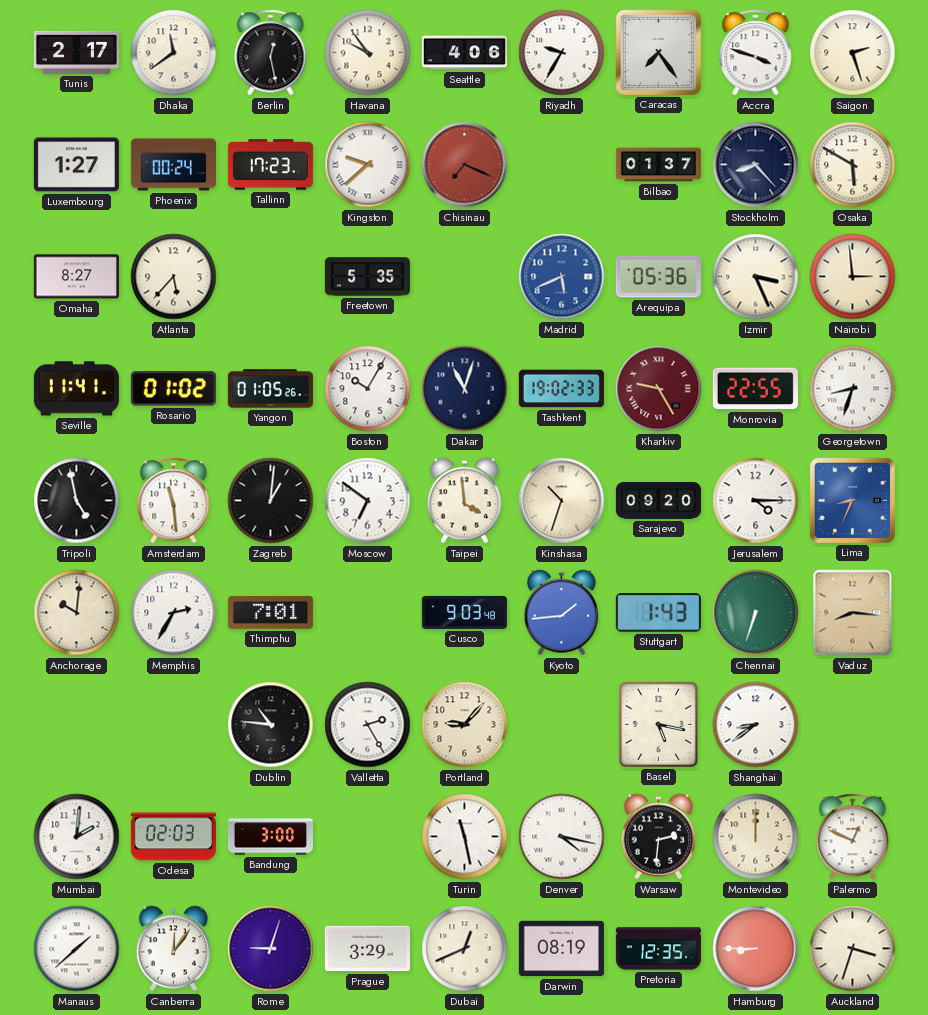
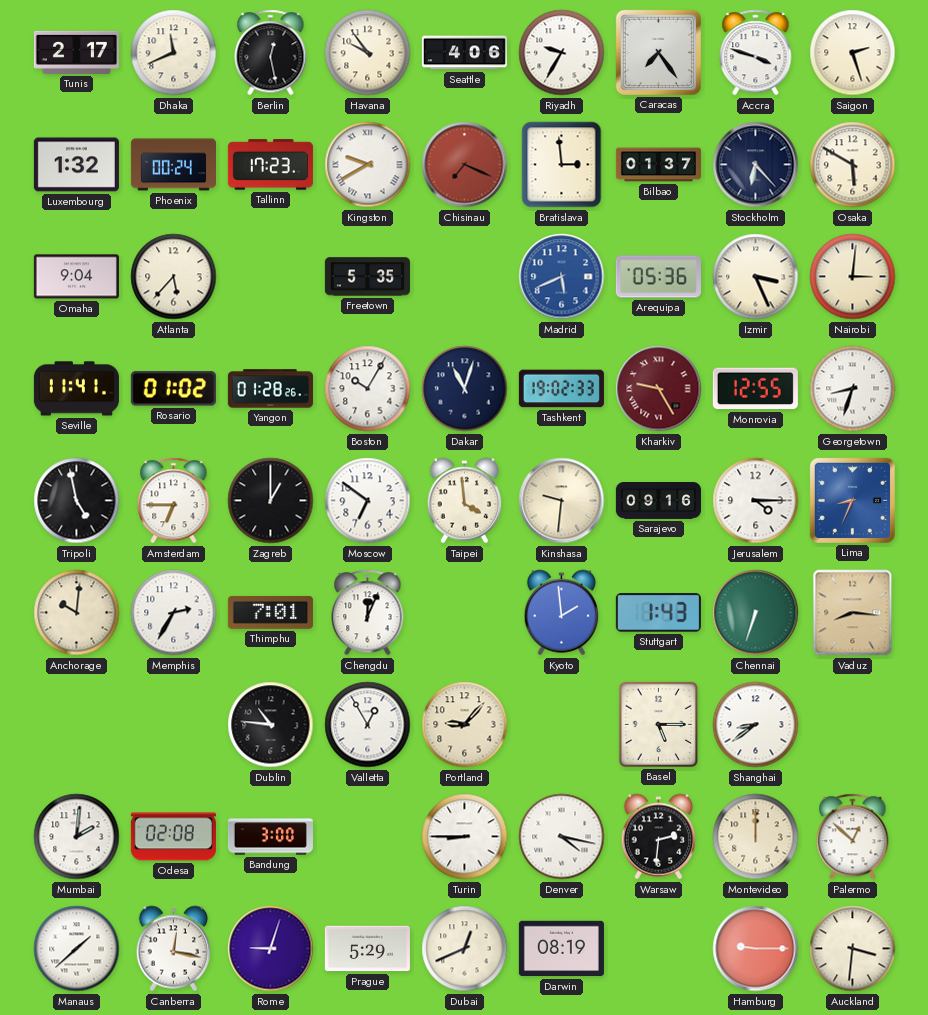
Dhaka: 11:39 -> 11:41 (174, 53)
Luxembourg: 1:27 -> 1:32 (76, 165)
Kingston: 9:38 -> 9:40 (368, 165)
Bratislava: none -> 2:59 (562, 165)
Stockholm: 8:23 -> 6:23 (756, 165)
Omaha: 8:27 -> 9:04 (76, 277)
Nairobi: 2:59 -> 3:01 (853, 277)
Yangon: 01:05 -> 01:28 (270, 389)
Monrovia: 22:55 -> 12:55 (755, 389)
Amsterdam: 11:29 -> 6:45 (174, 501)
Zagreb: 1:01 -> 1:00 (271, 501)
Kinshasa: 10:33 -> 9:31 (562, 501)
Sarajevo: 09:20 -> 09:16 (658, 501)
Chengdu: none -> 12:04 (368, 613)
Cusco: 9:03 -> none (464, 612)
Kyoto: 1:44 -> 1:59 (562, 613)
Valletta: 2:25 -> 12:55 (368, 725)
Basel: 5:17 -> 5:15 (658, 724)
Odesa: 02:03 -> 02:08 (173, 837)
Turin: 11:28 -> 8:45 (465, 837)
Palermo: 12:49 -> 12:52 (853, 837)
Canberra: 12:06 -> 12:17 (174, 949)
Prague: 3:29 -> 5:29 (367, 949)
Pretoria: 12:35 -> none (658, 949)
Hamburg: 8:45 -> 9:15 (756, 949)
Auckland: 3:33 -> 3:31 (853, 949)
